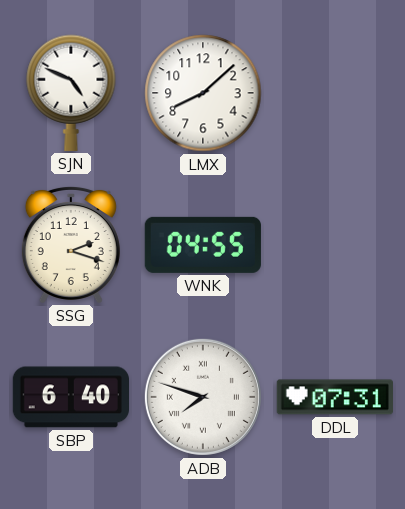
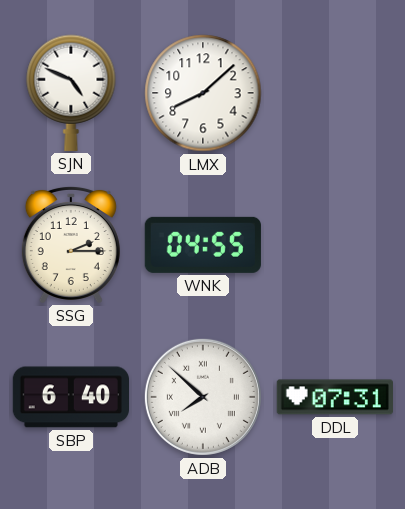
SSG: 2:18 -> 2:15 (71, 244)
ADB: 7:48 -> 7:52 (203, 397)
